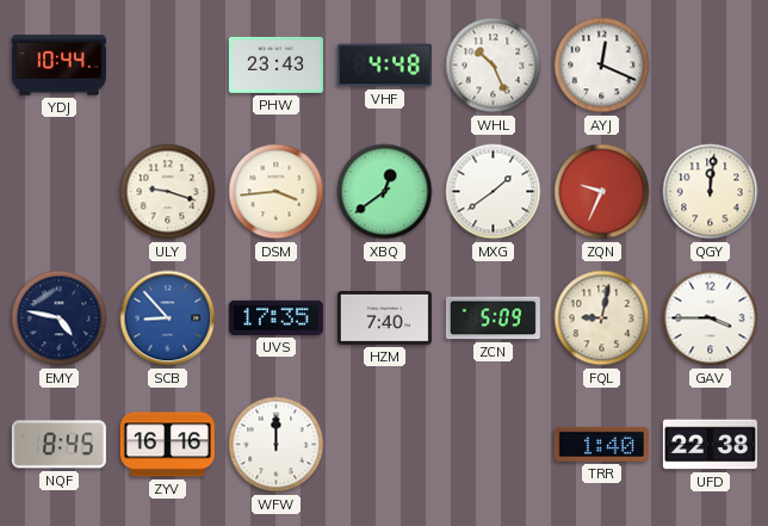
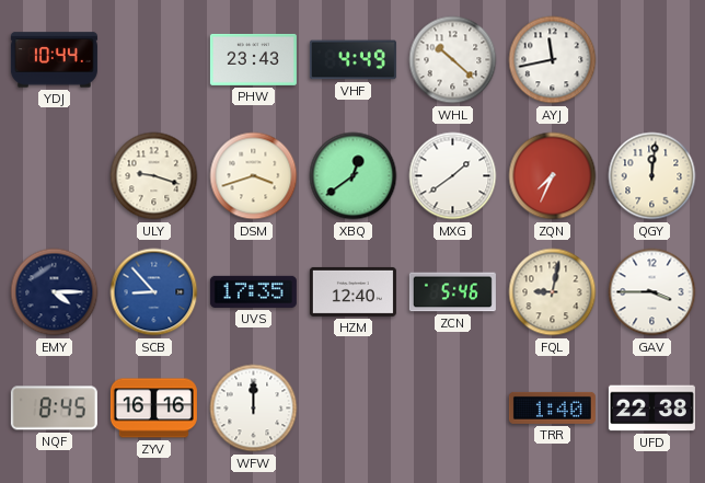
VHF: 4:48 -> 4:49 (352, 60)
WHL: 10:26 -> 10:22 (453, 60)
AYJ: 12:19 -> 11:43 (553, 60)
DSM: 3:44 -> 3:42 (254, 176)
ZQN: 9:34 -> 7:34 (553, 176)
EMY: 4:47 -> 4:15 (55, 292)
HZM: 7:40 -> 12:40 (352, 291)
ZCN: 5:09 -> 5:46 (452, 292)
